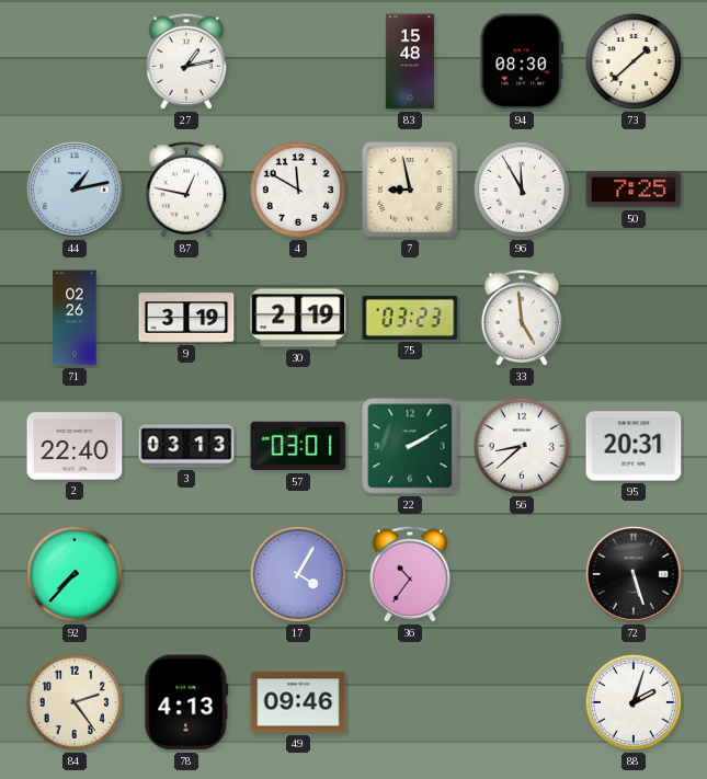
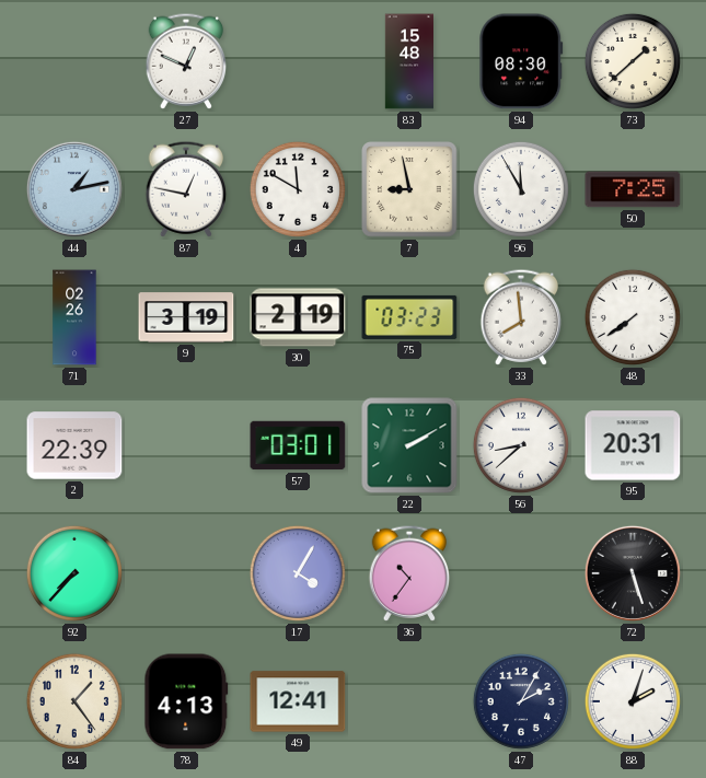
27: 1:13 -> 12:49 (186, 61)
33: 4:59 -> 7:59 (521, 317)
48: none -> 7:39 (633, 317)
2: 22:40 -> 22:39 (74, 445)
3: 03:13 -> none (186, 446)
84: 2:24 -> 1:24 (74, 701)
49: 09:46 -> 12:41 (298, 701)
47: none -> 2:05 (521, 701)
